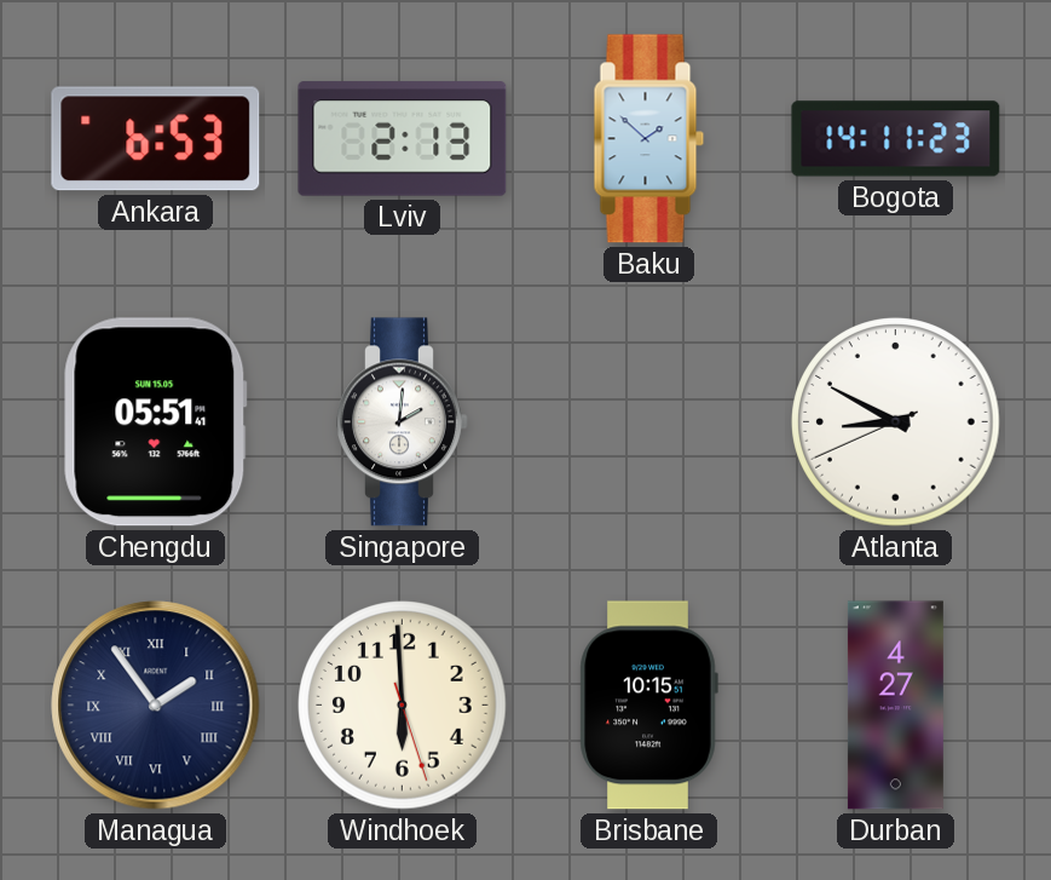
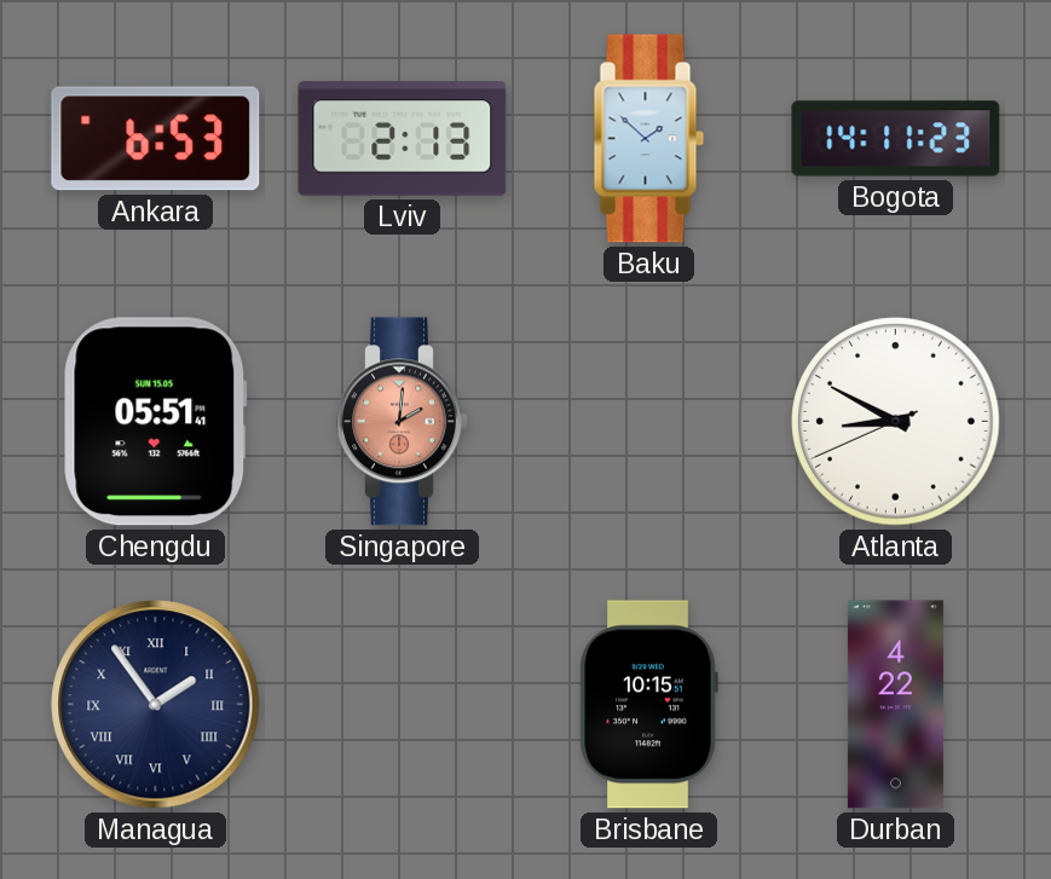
Singapore dial: white -> salmon (403, 422)
Windhoek: 5:59 -> none (403, 706)
Durban: 4:27 -> 4:22 (895, 705)
